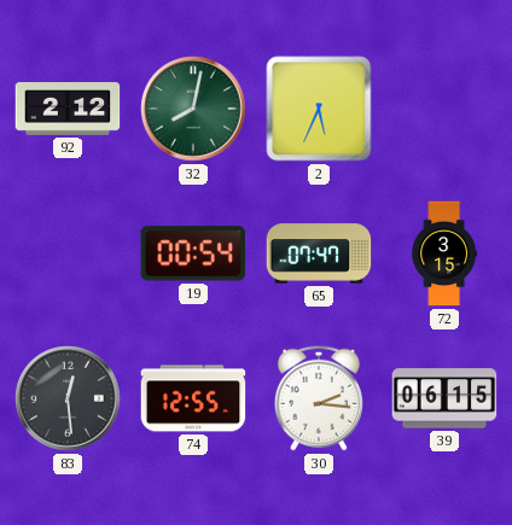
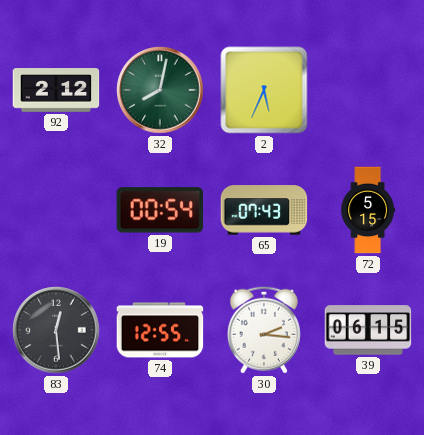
65: 07:47 -> 07:43 (264, 210)
72: 3:15 -> 5:15 (368, 210)
